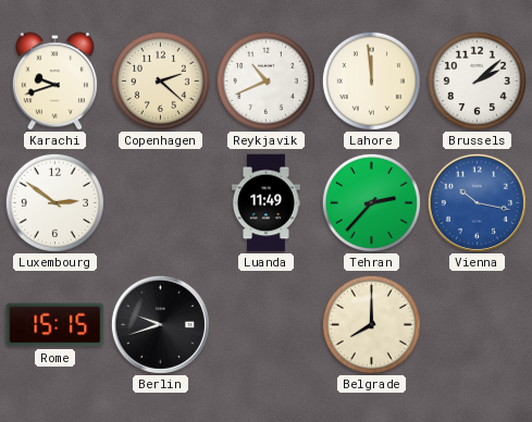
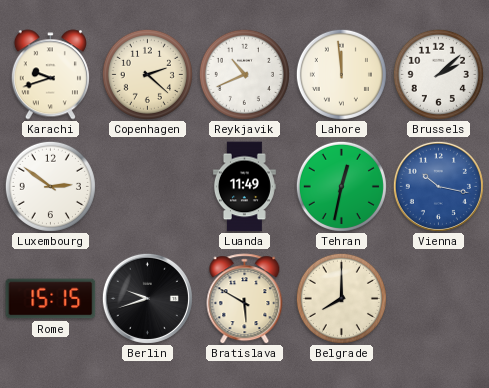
Tehran: 2:37 -> 12:32 (341, 186)
Bratislava: none -> 5:50 (245, 299)
